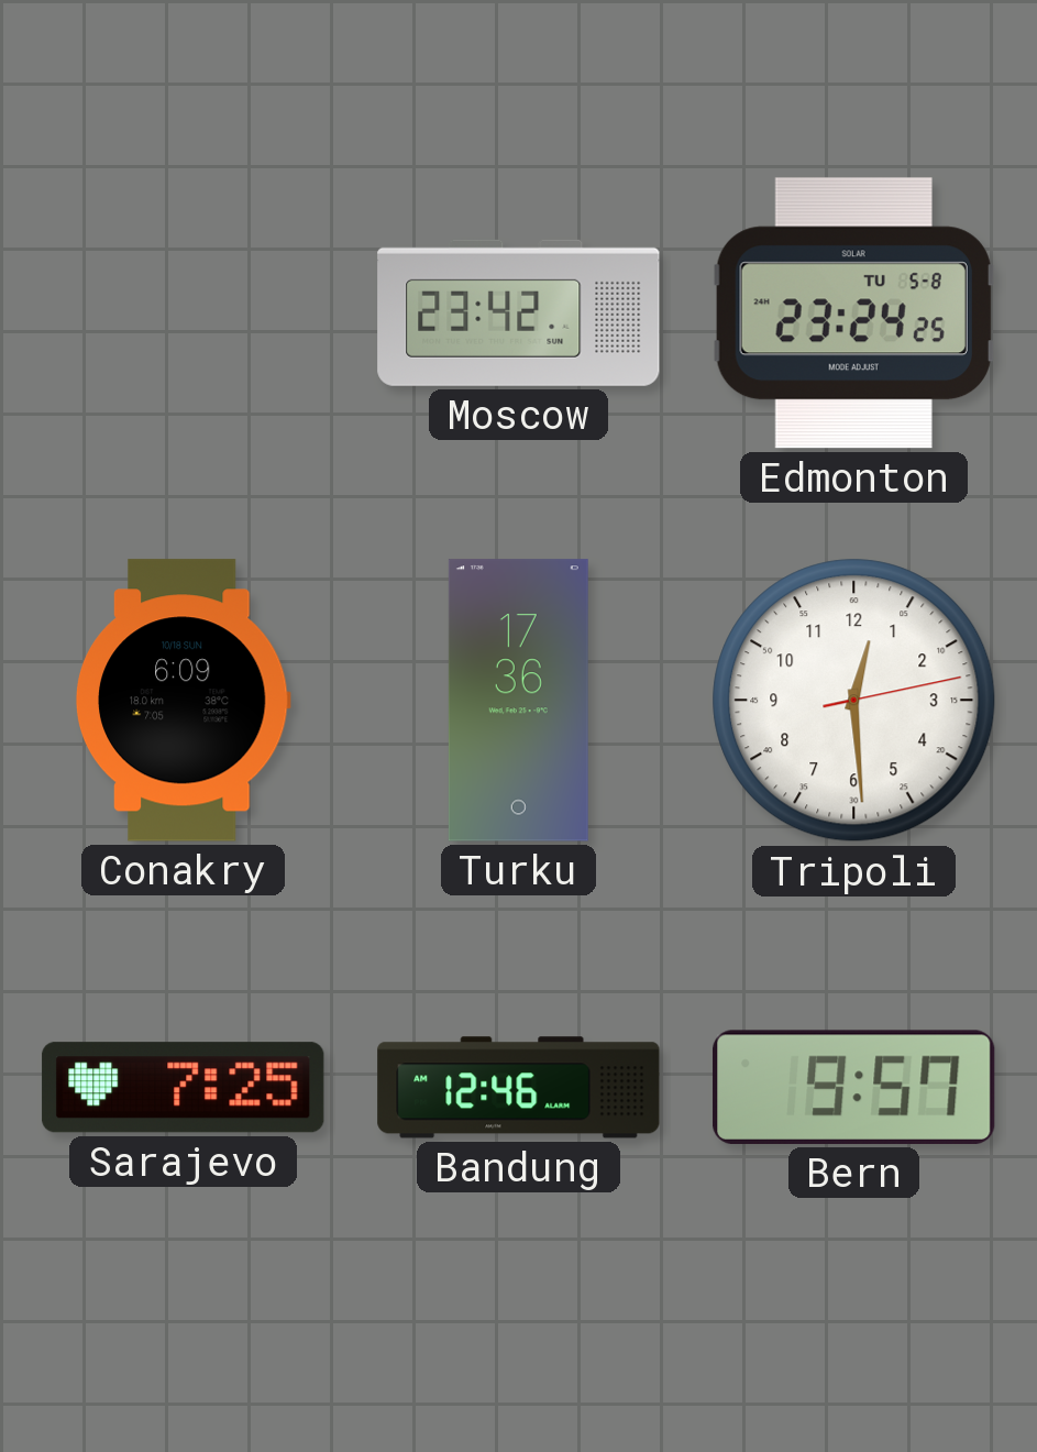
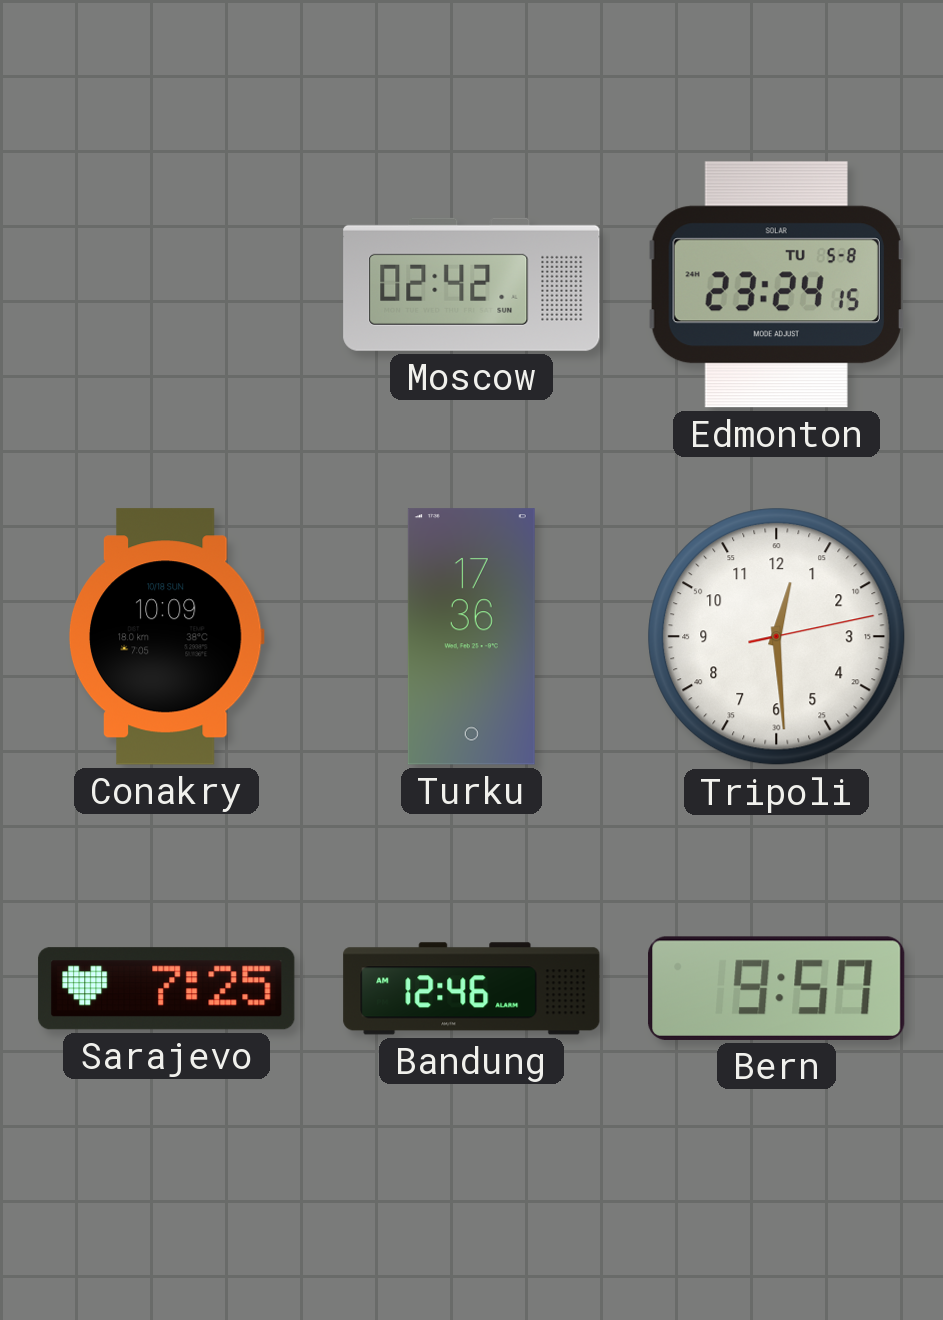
Moscow: 23:42 -> 02:42 (472, 284)
Edmonton: 23:24:25 -> 23:24:15 (776, 285)
Conakry: 6:09 -> 10:09 (166, 637)
